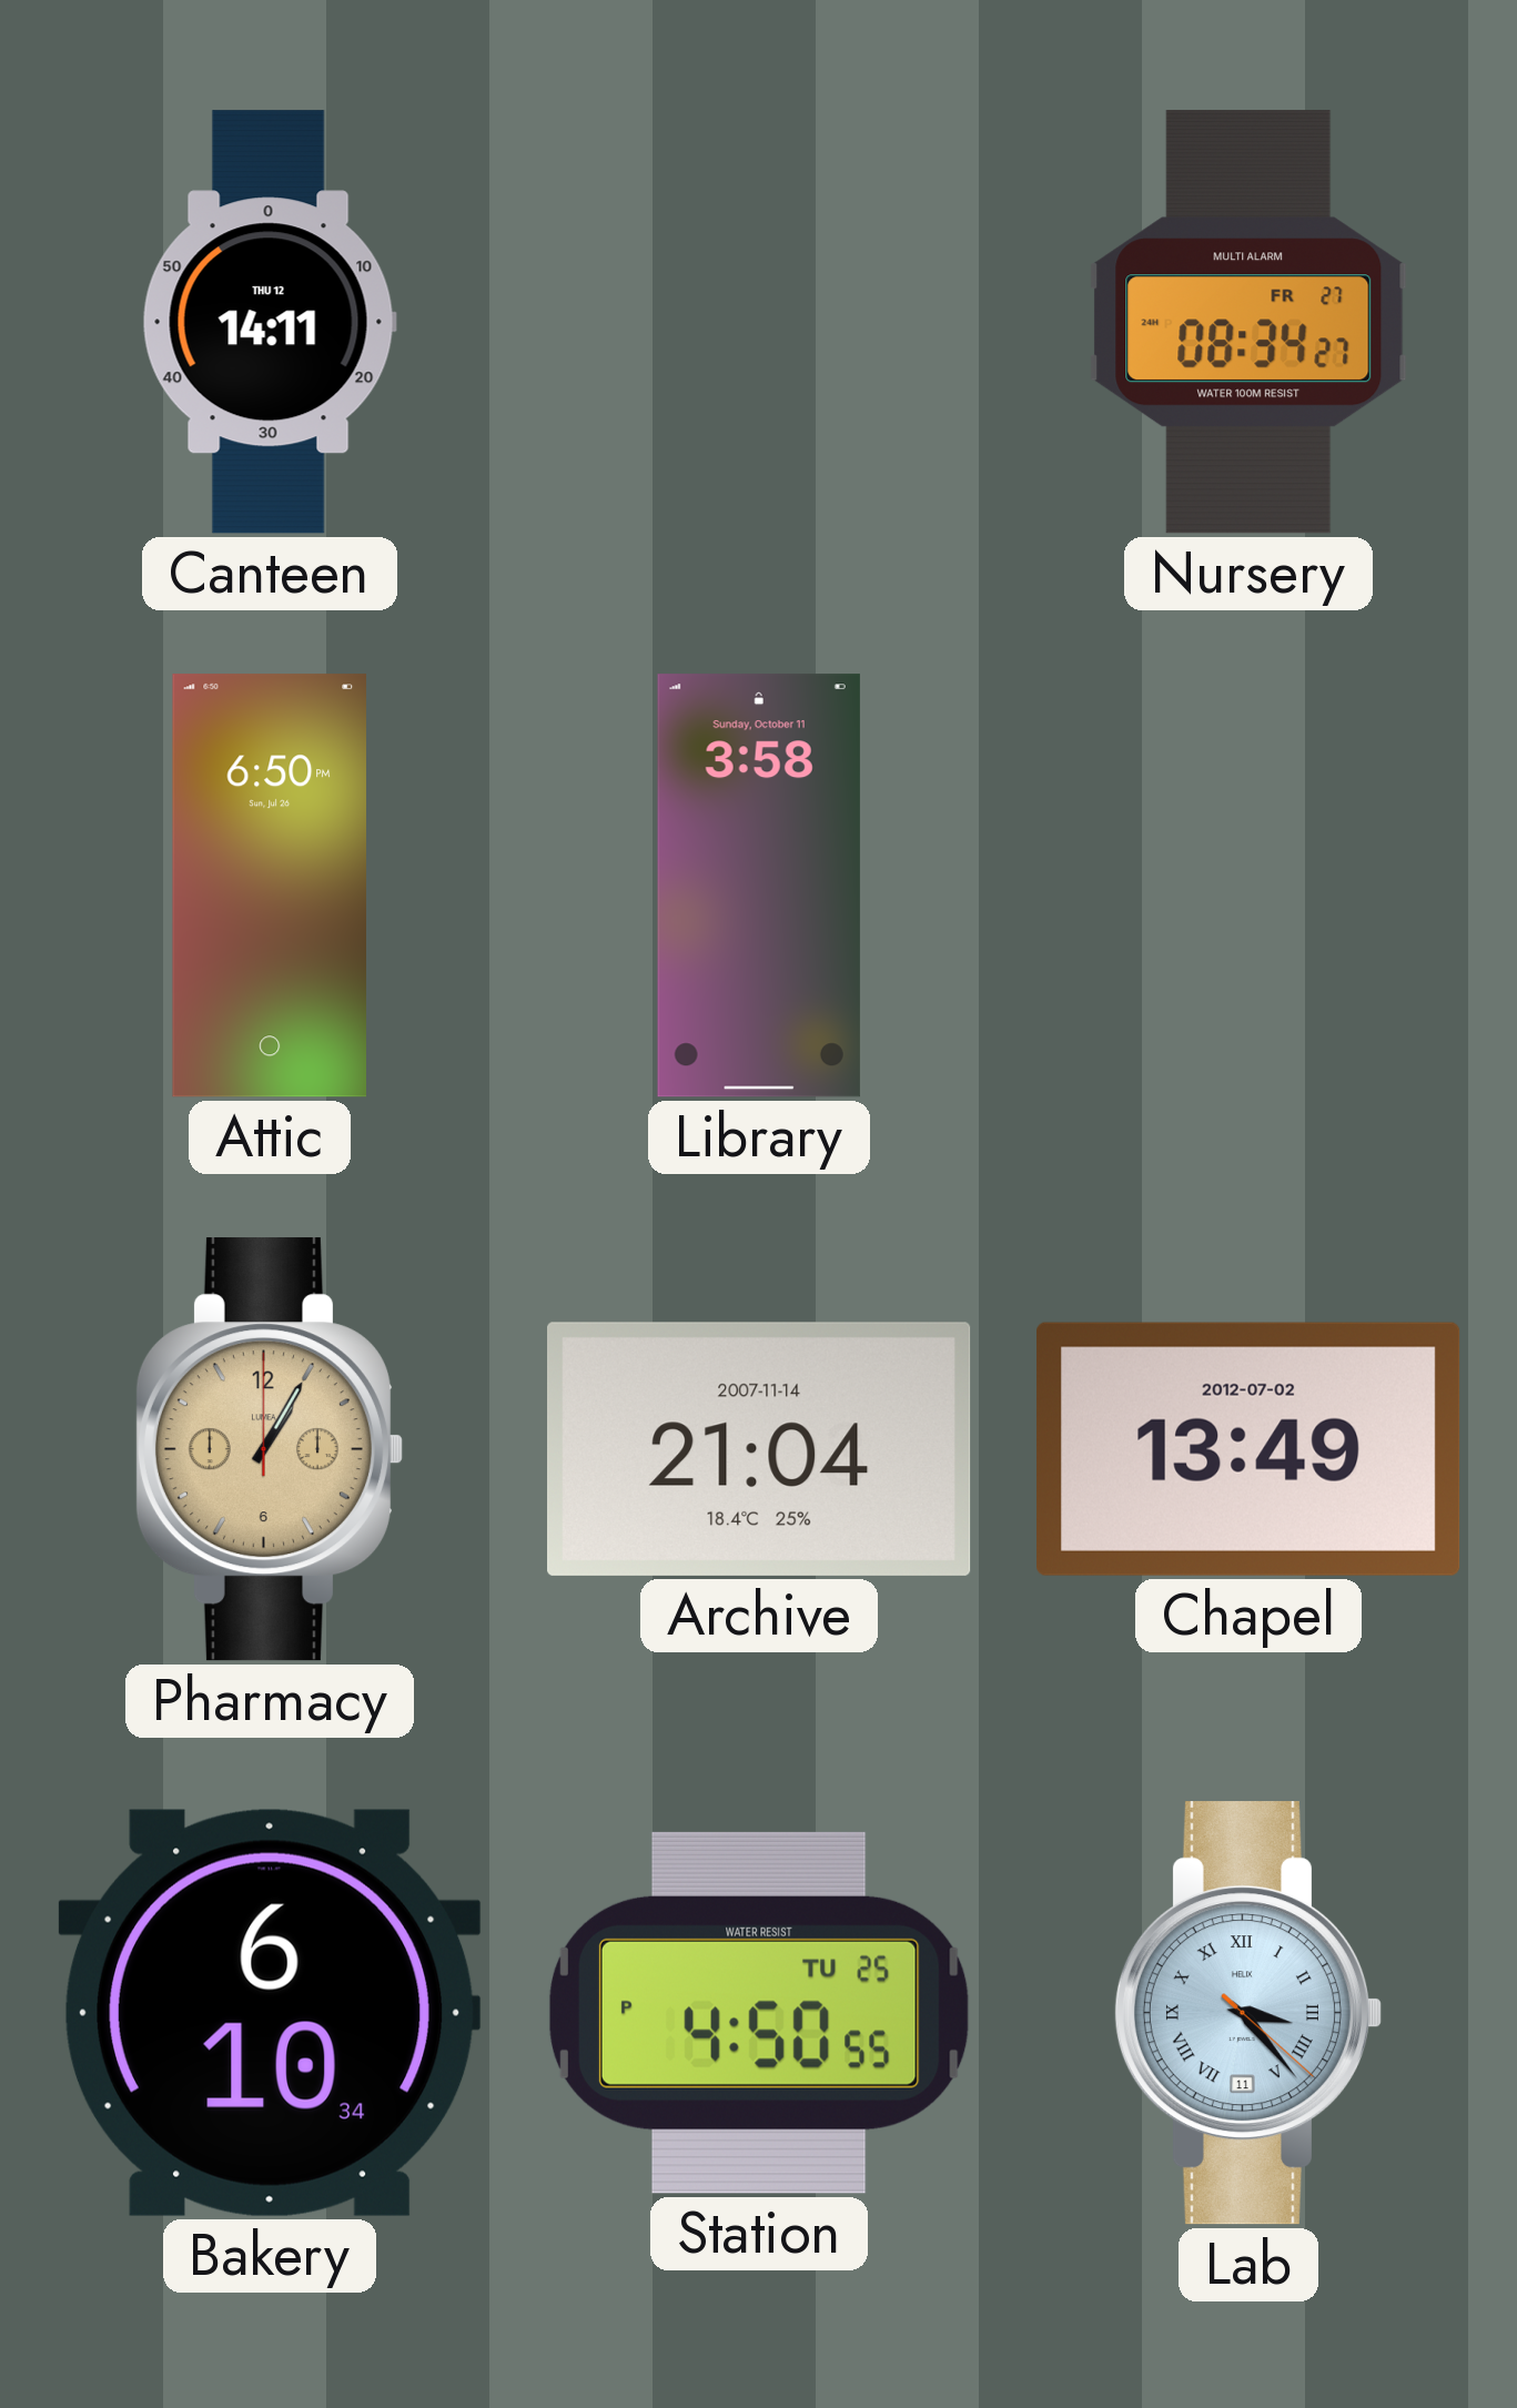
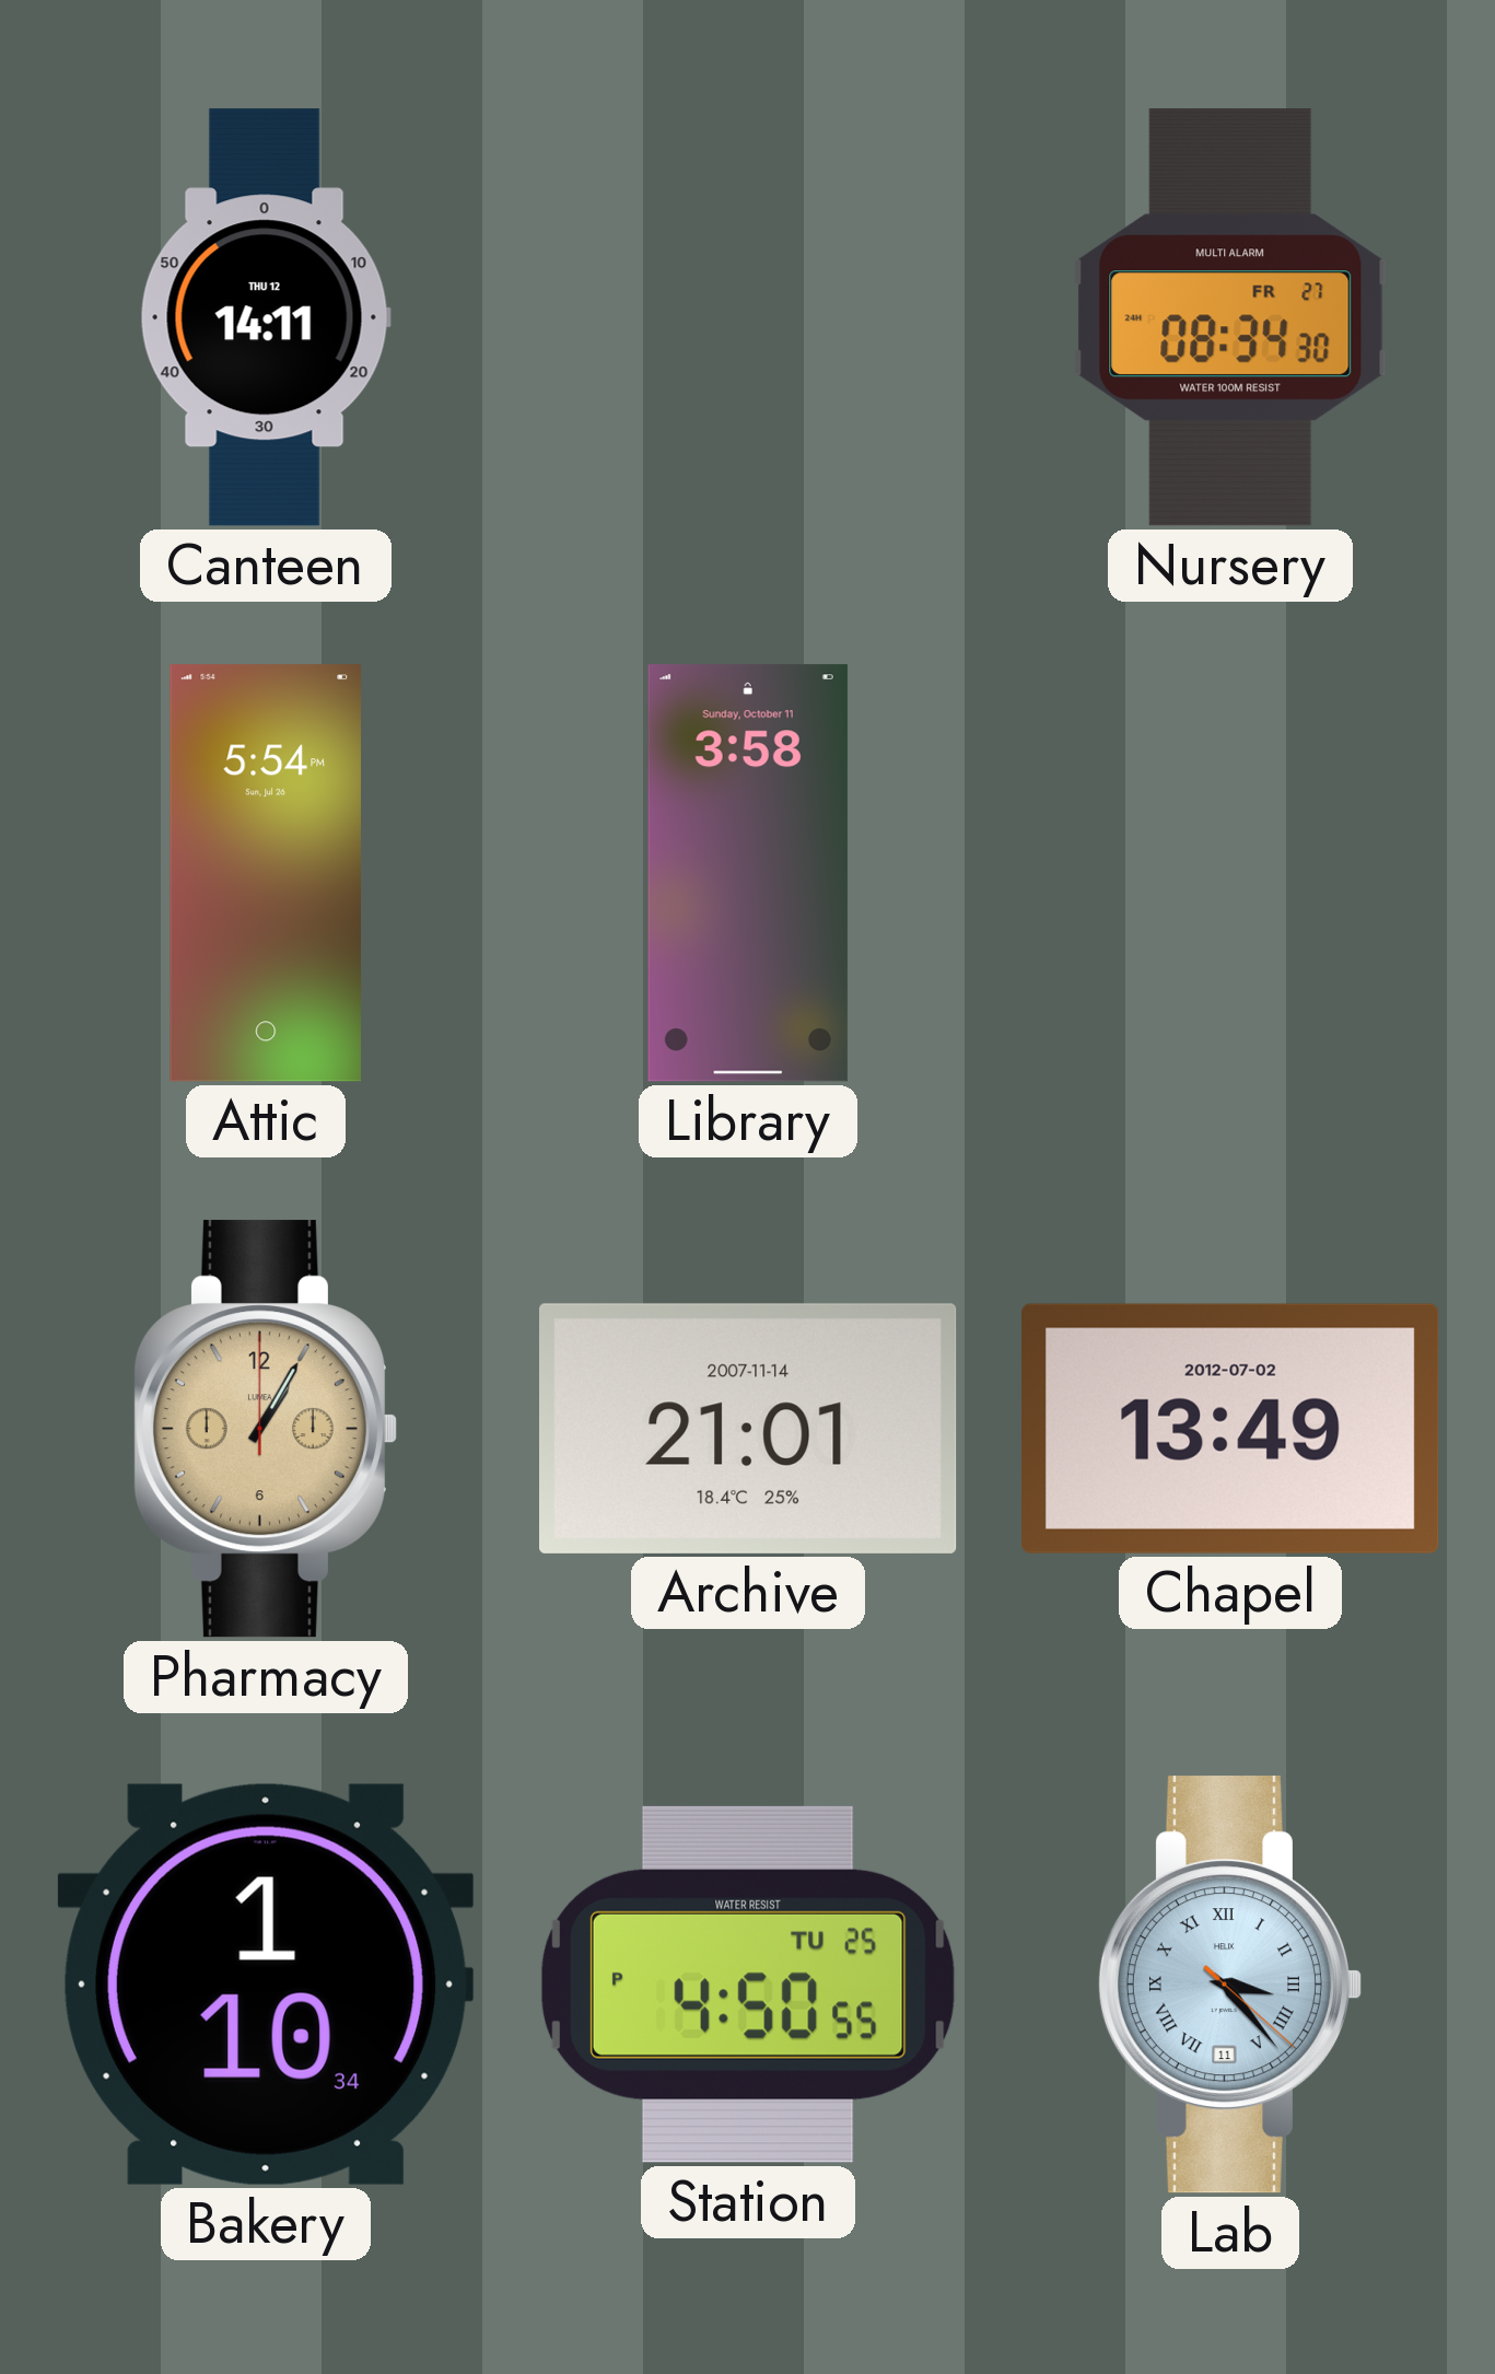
Nursery: 08:34:27 -> 08:34:30 (1230, 317)
Attic: 6:50 -> 5:54 (265, 873)
Archive: 21:04 -> 21:01 (749, 1429)
Bakery: 6:10 -> 1:10 (266, 1985)
